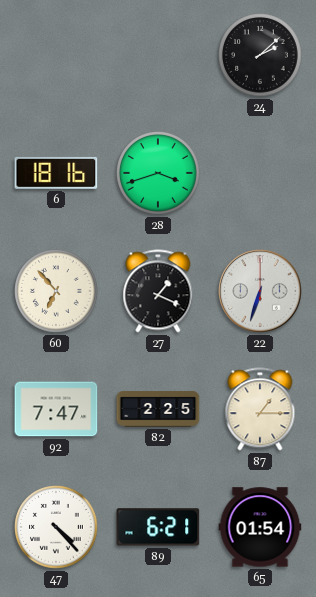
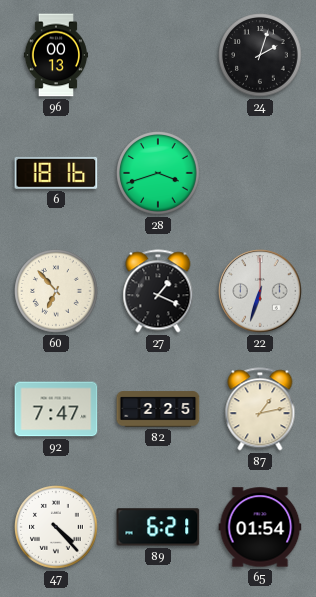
96: none -> 00:13 (55, 55)
24: 2:08 -> 2:03 (260, 55)
87: 1:15 -> 1:13 (260, 409)
